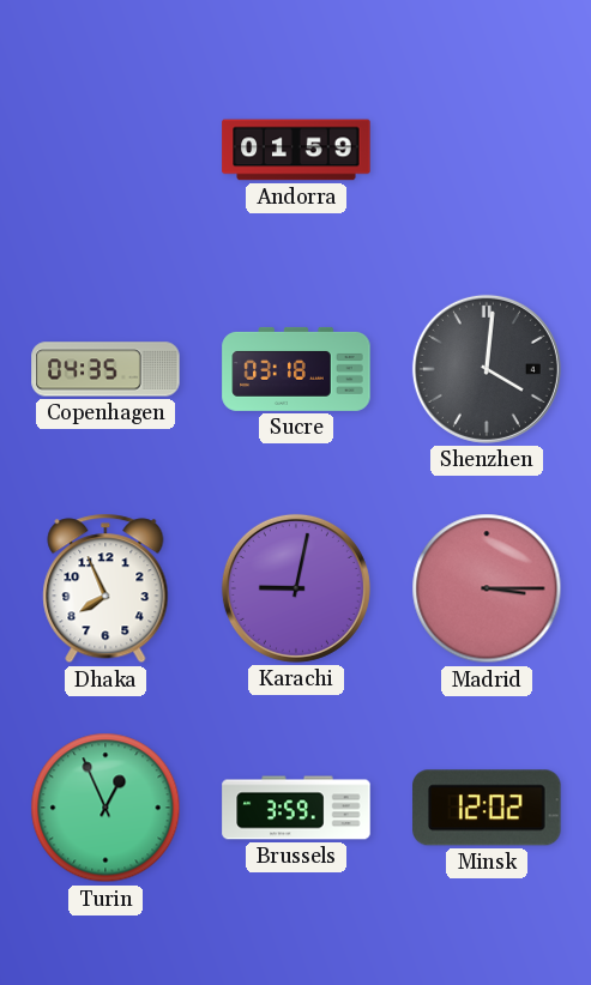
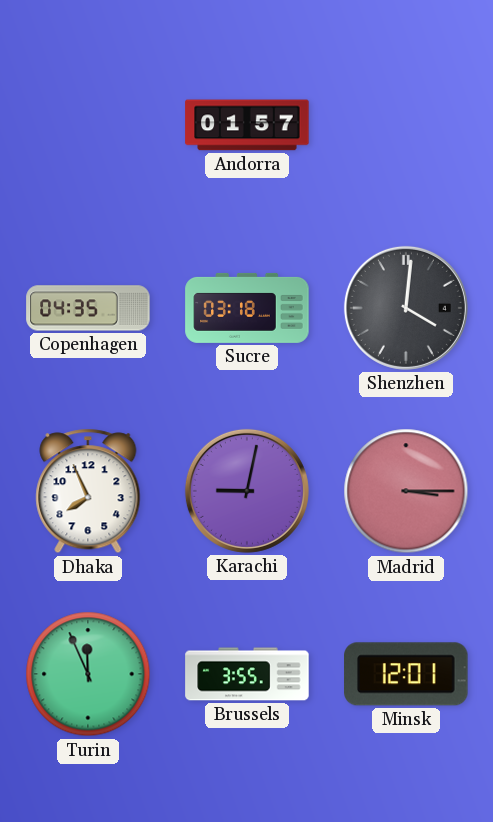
Andorra: 01:59 -> 01:57 (247, 125)
Turin: 12:56 -> 11:56 (88, 674)
Brussels: 3:59 -> 3:55 (247, 674)
Minsk: 12:02 -> 12:01 (406, 674)
